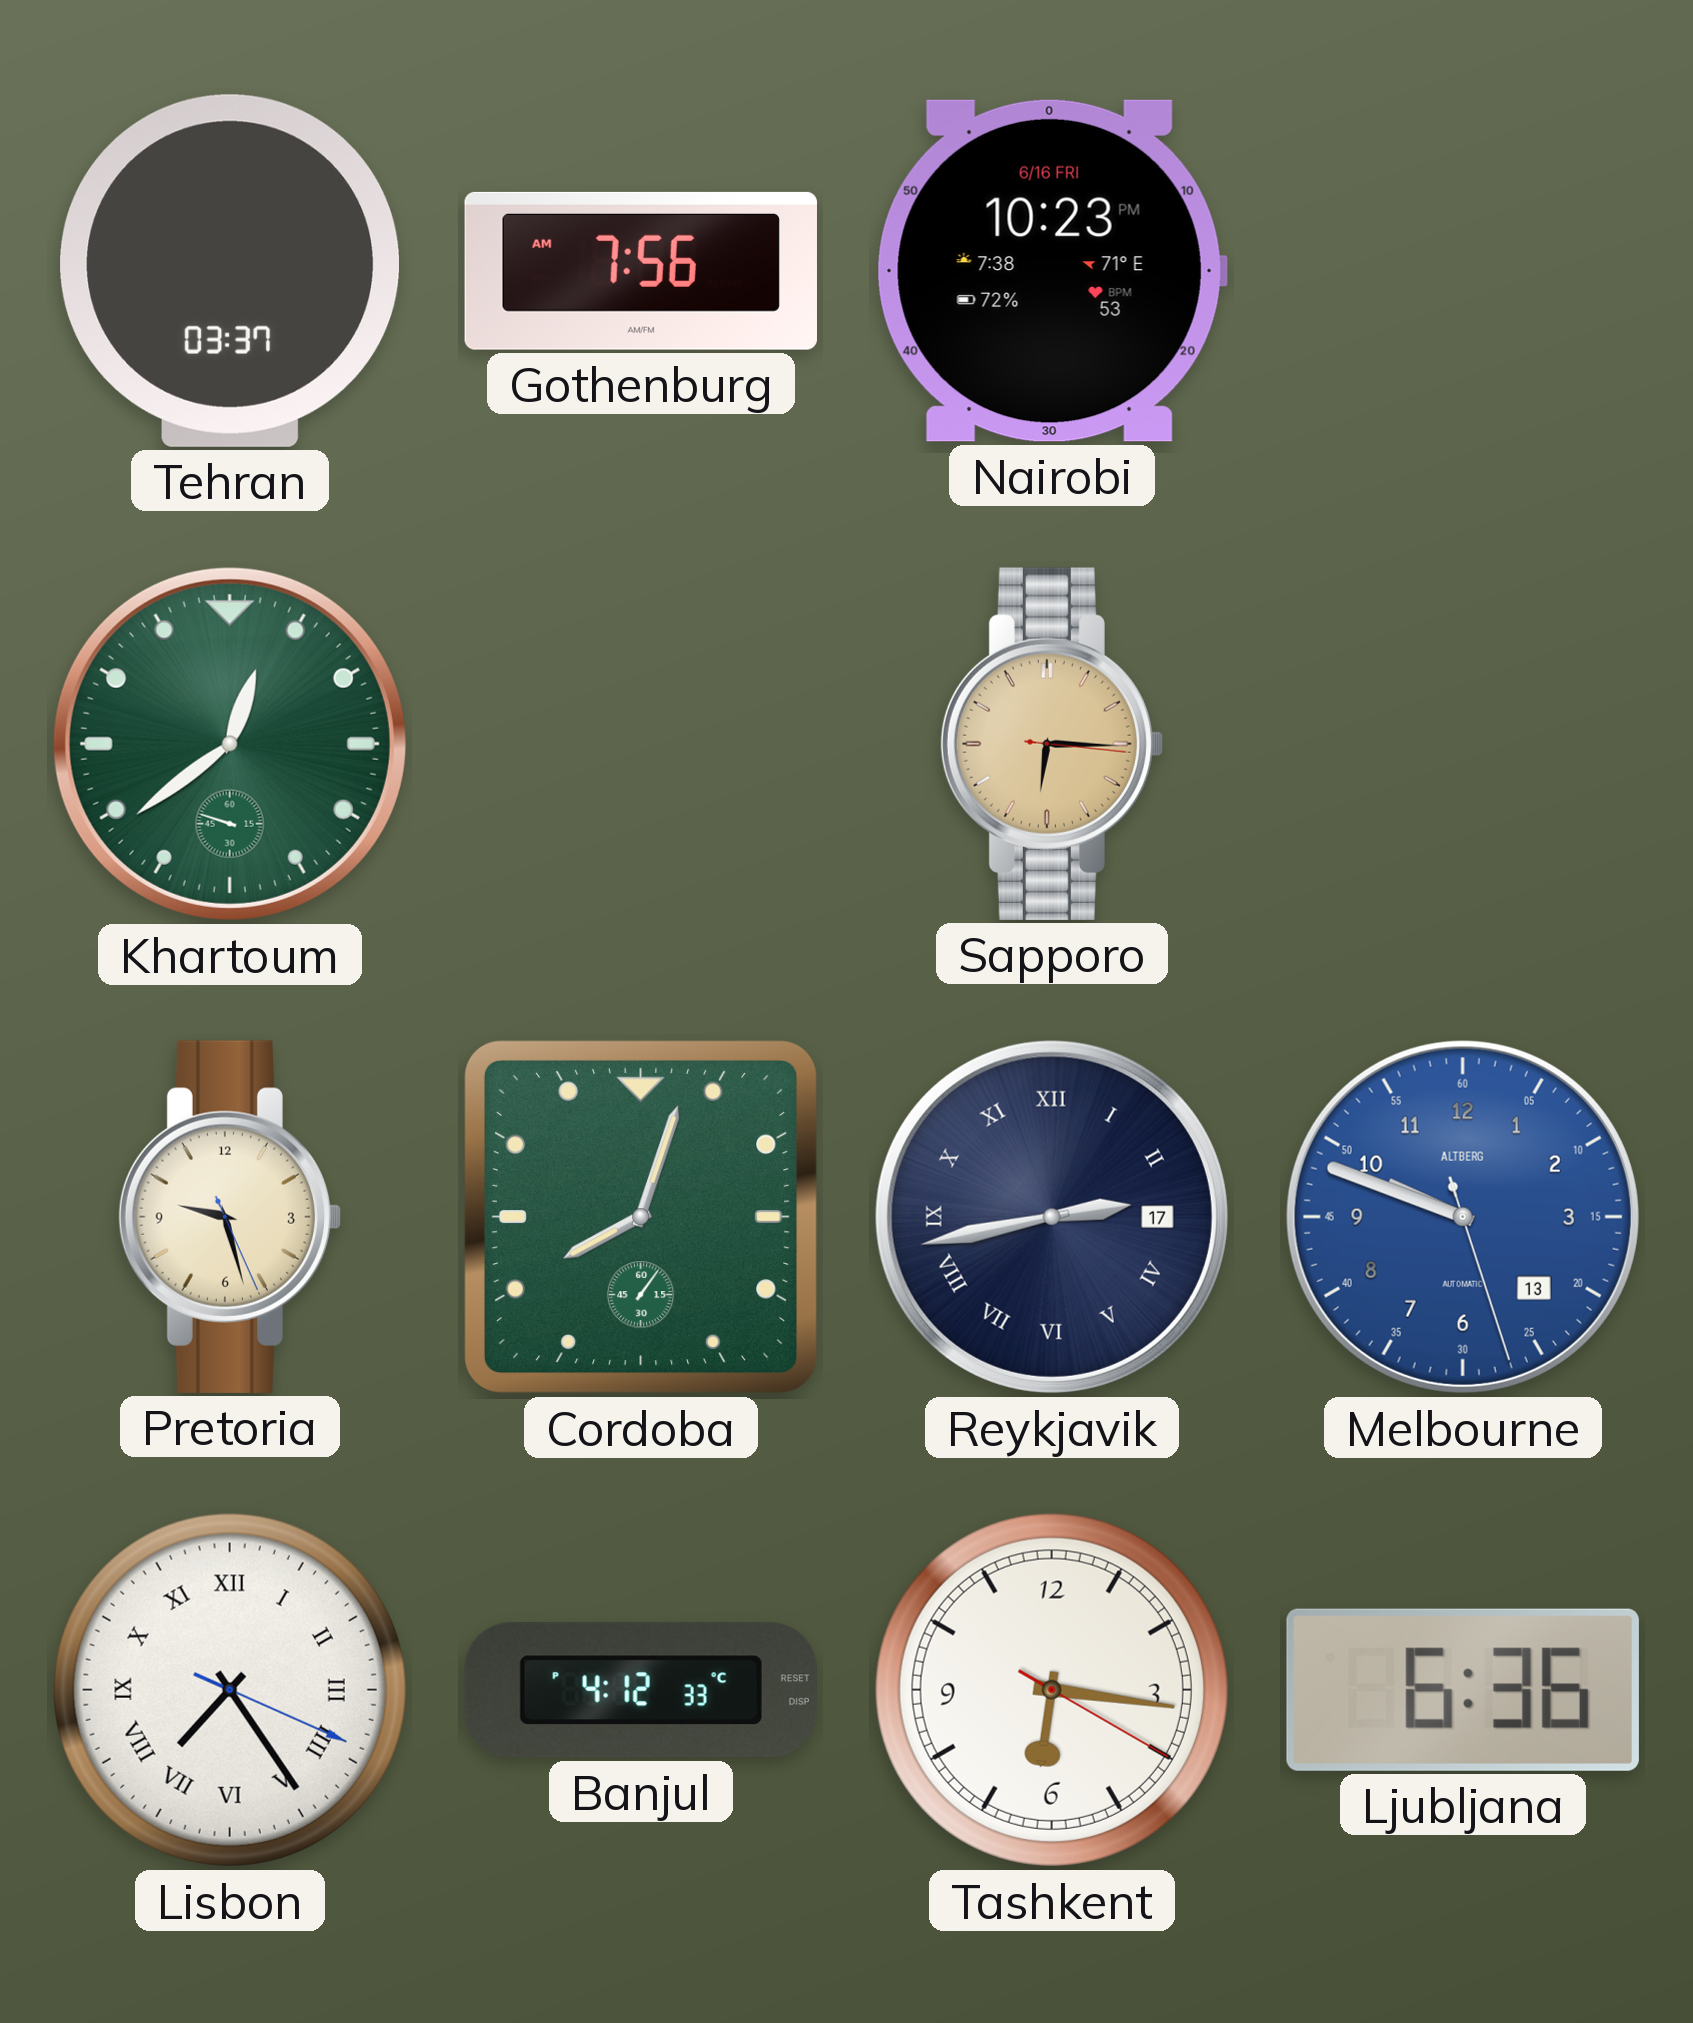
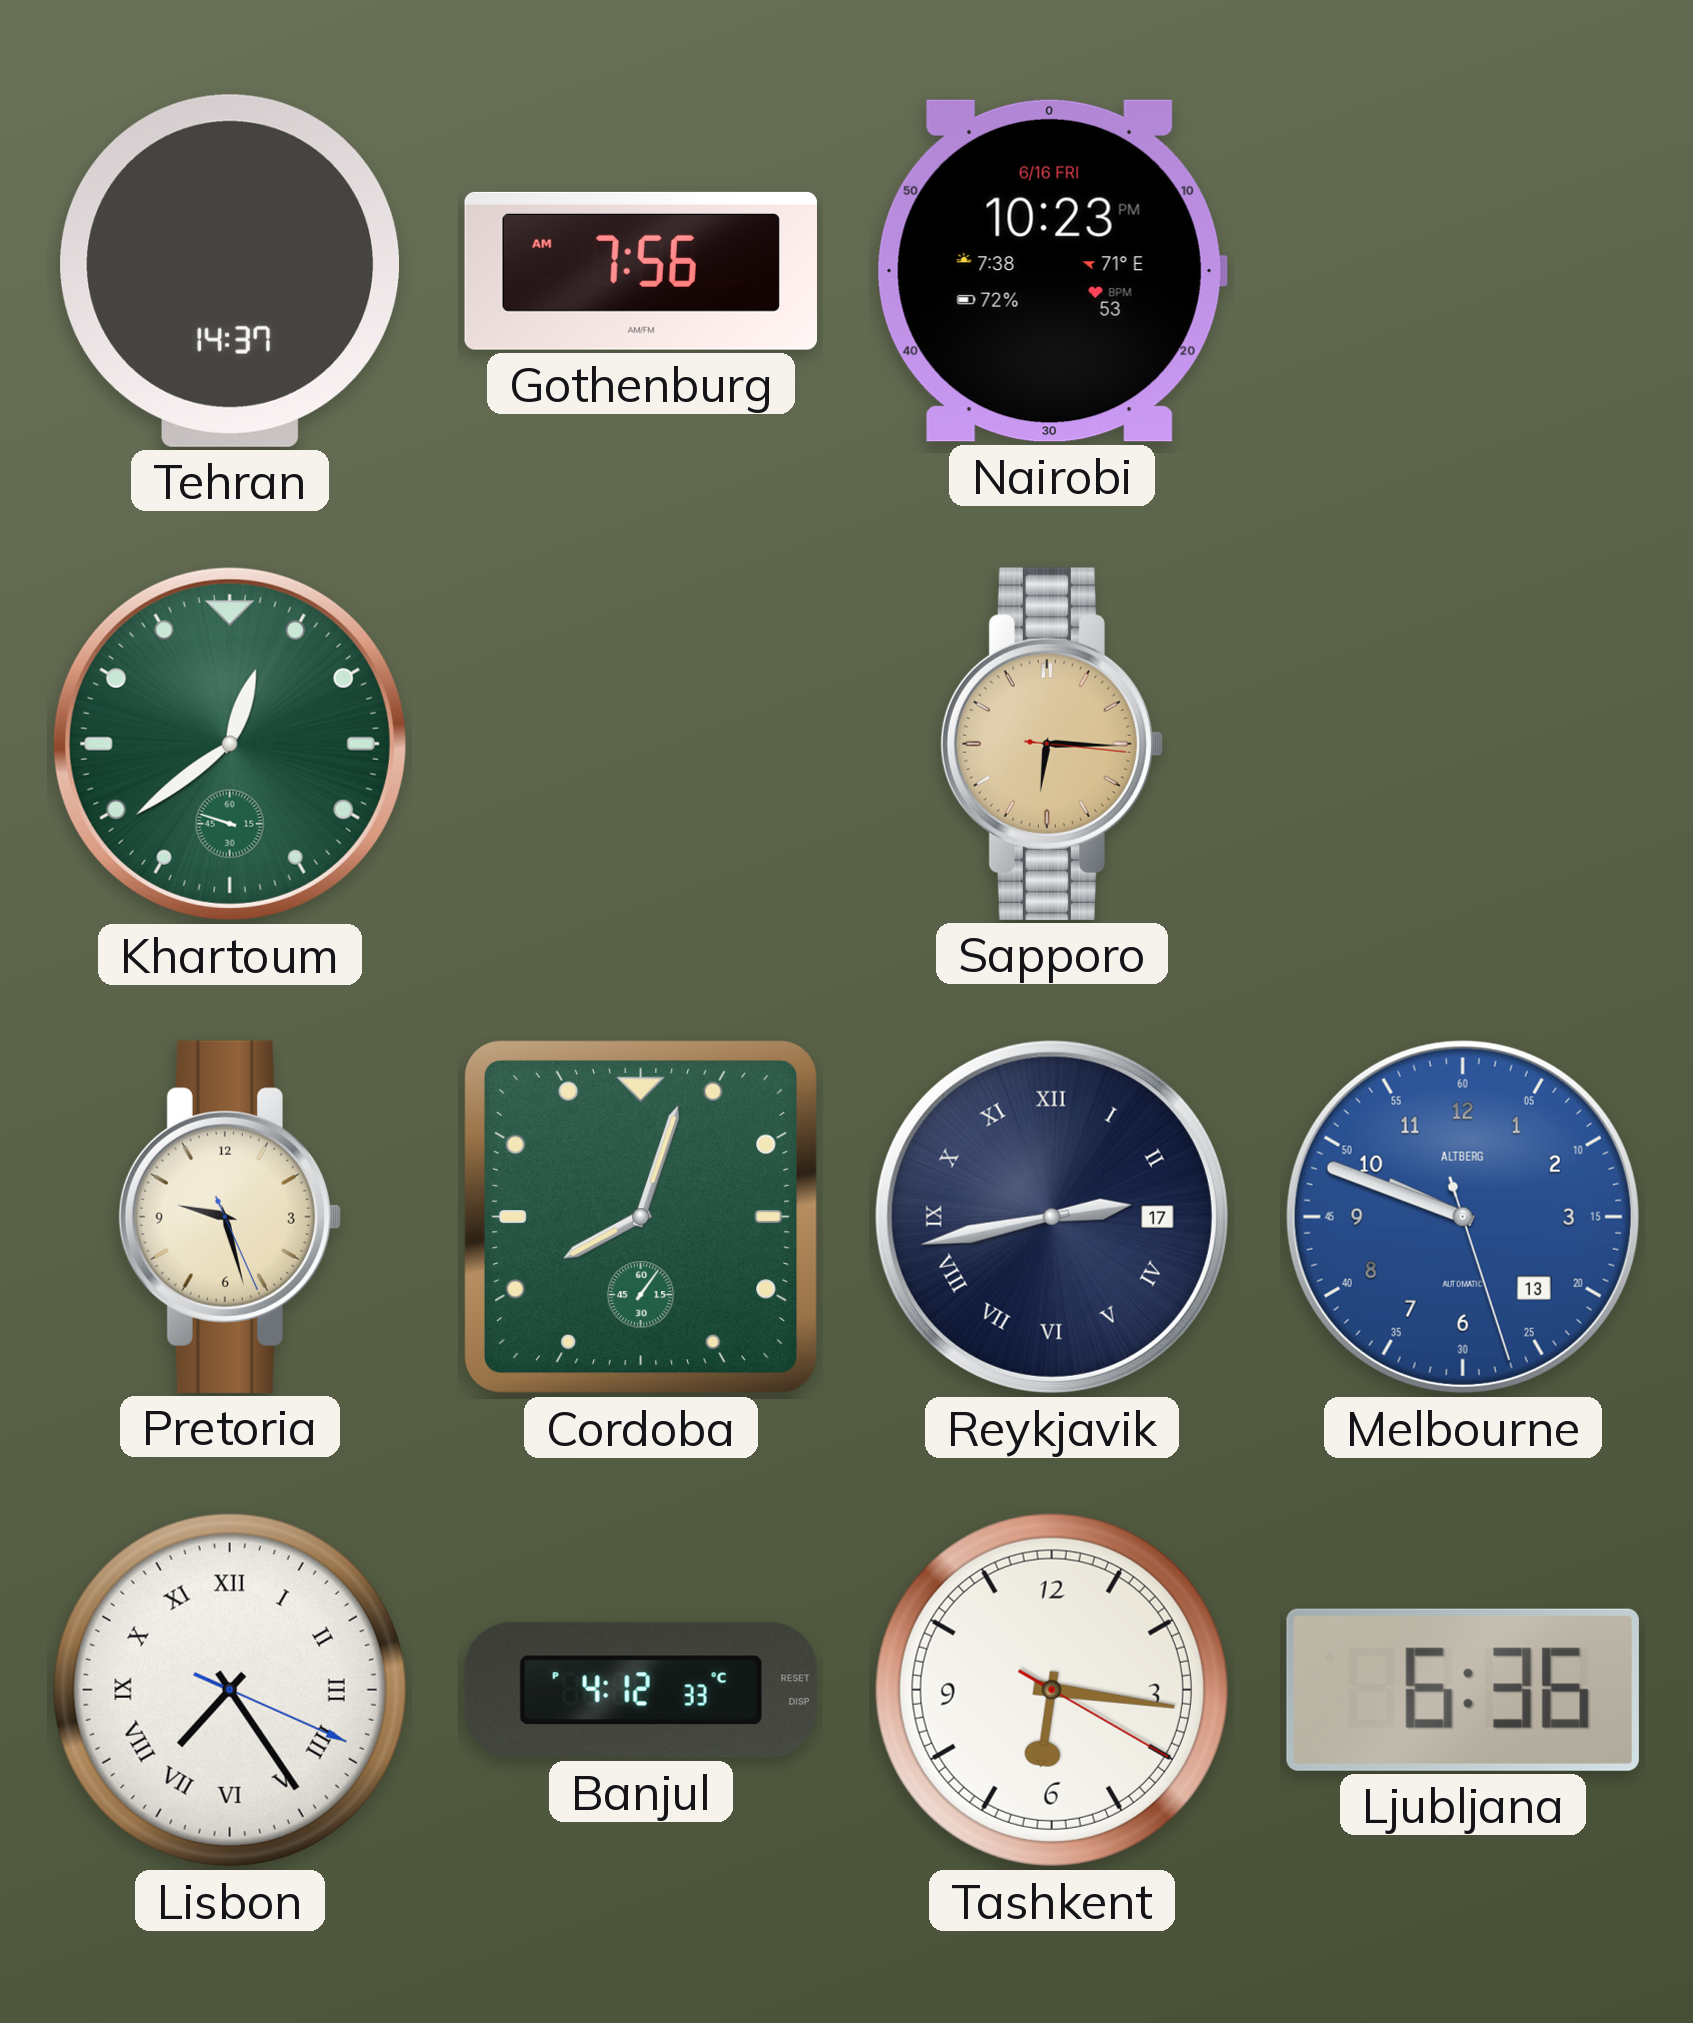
Tehran: 03:37 -> 14:37 (229, 271)
